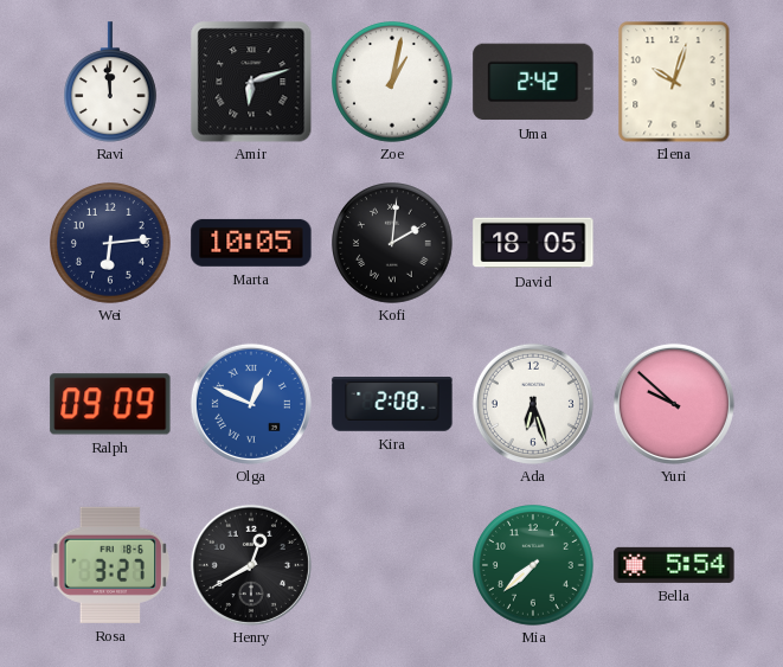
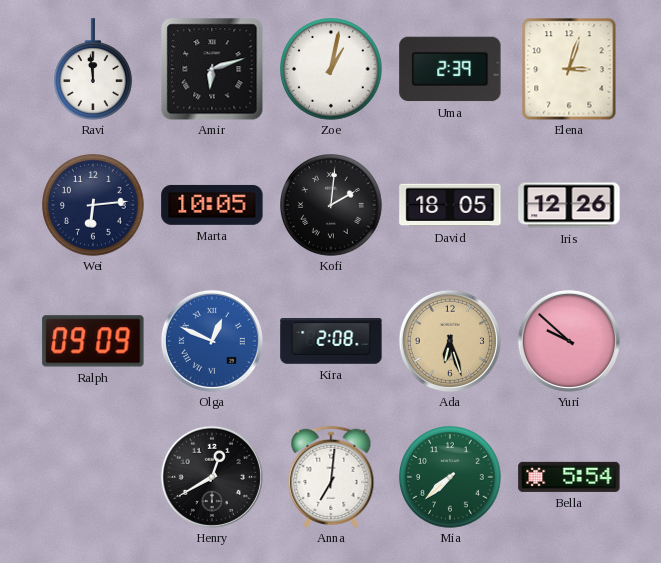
Uma: 2:42 -> 2:39 (450, 69)
Elena: 10:03 -> 3:03 (569, 69)
Iris: none -> 12:26 (569, 205)
Ada dial: white -> champagne (450, 341)
Rosa: 3:27 -> none (110, 565)
Anna: none -> 7:01 (331, 477)
